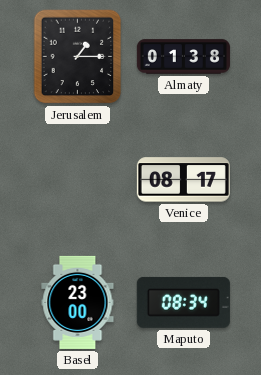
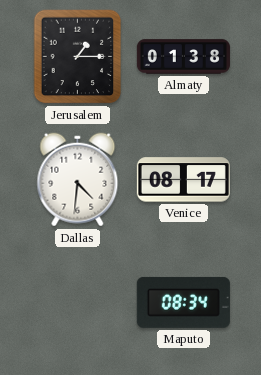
Dallas: none -> 4:31 (78, 180)
Basel: 23:00 -> none (78, 302)
